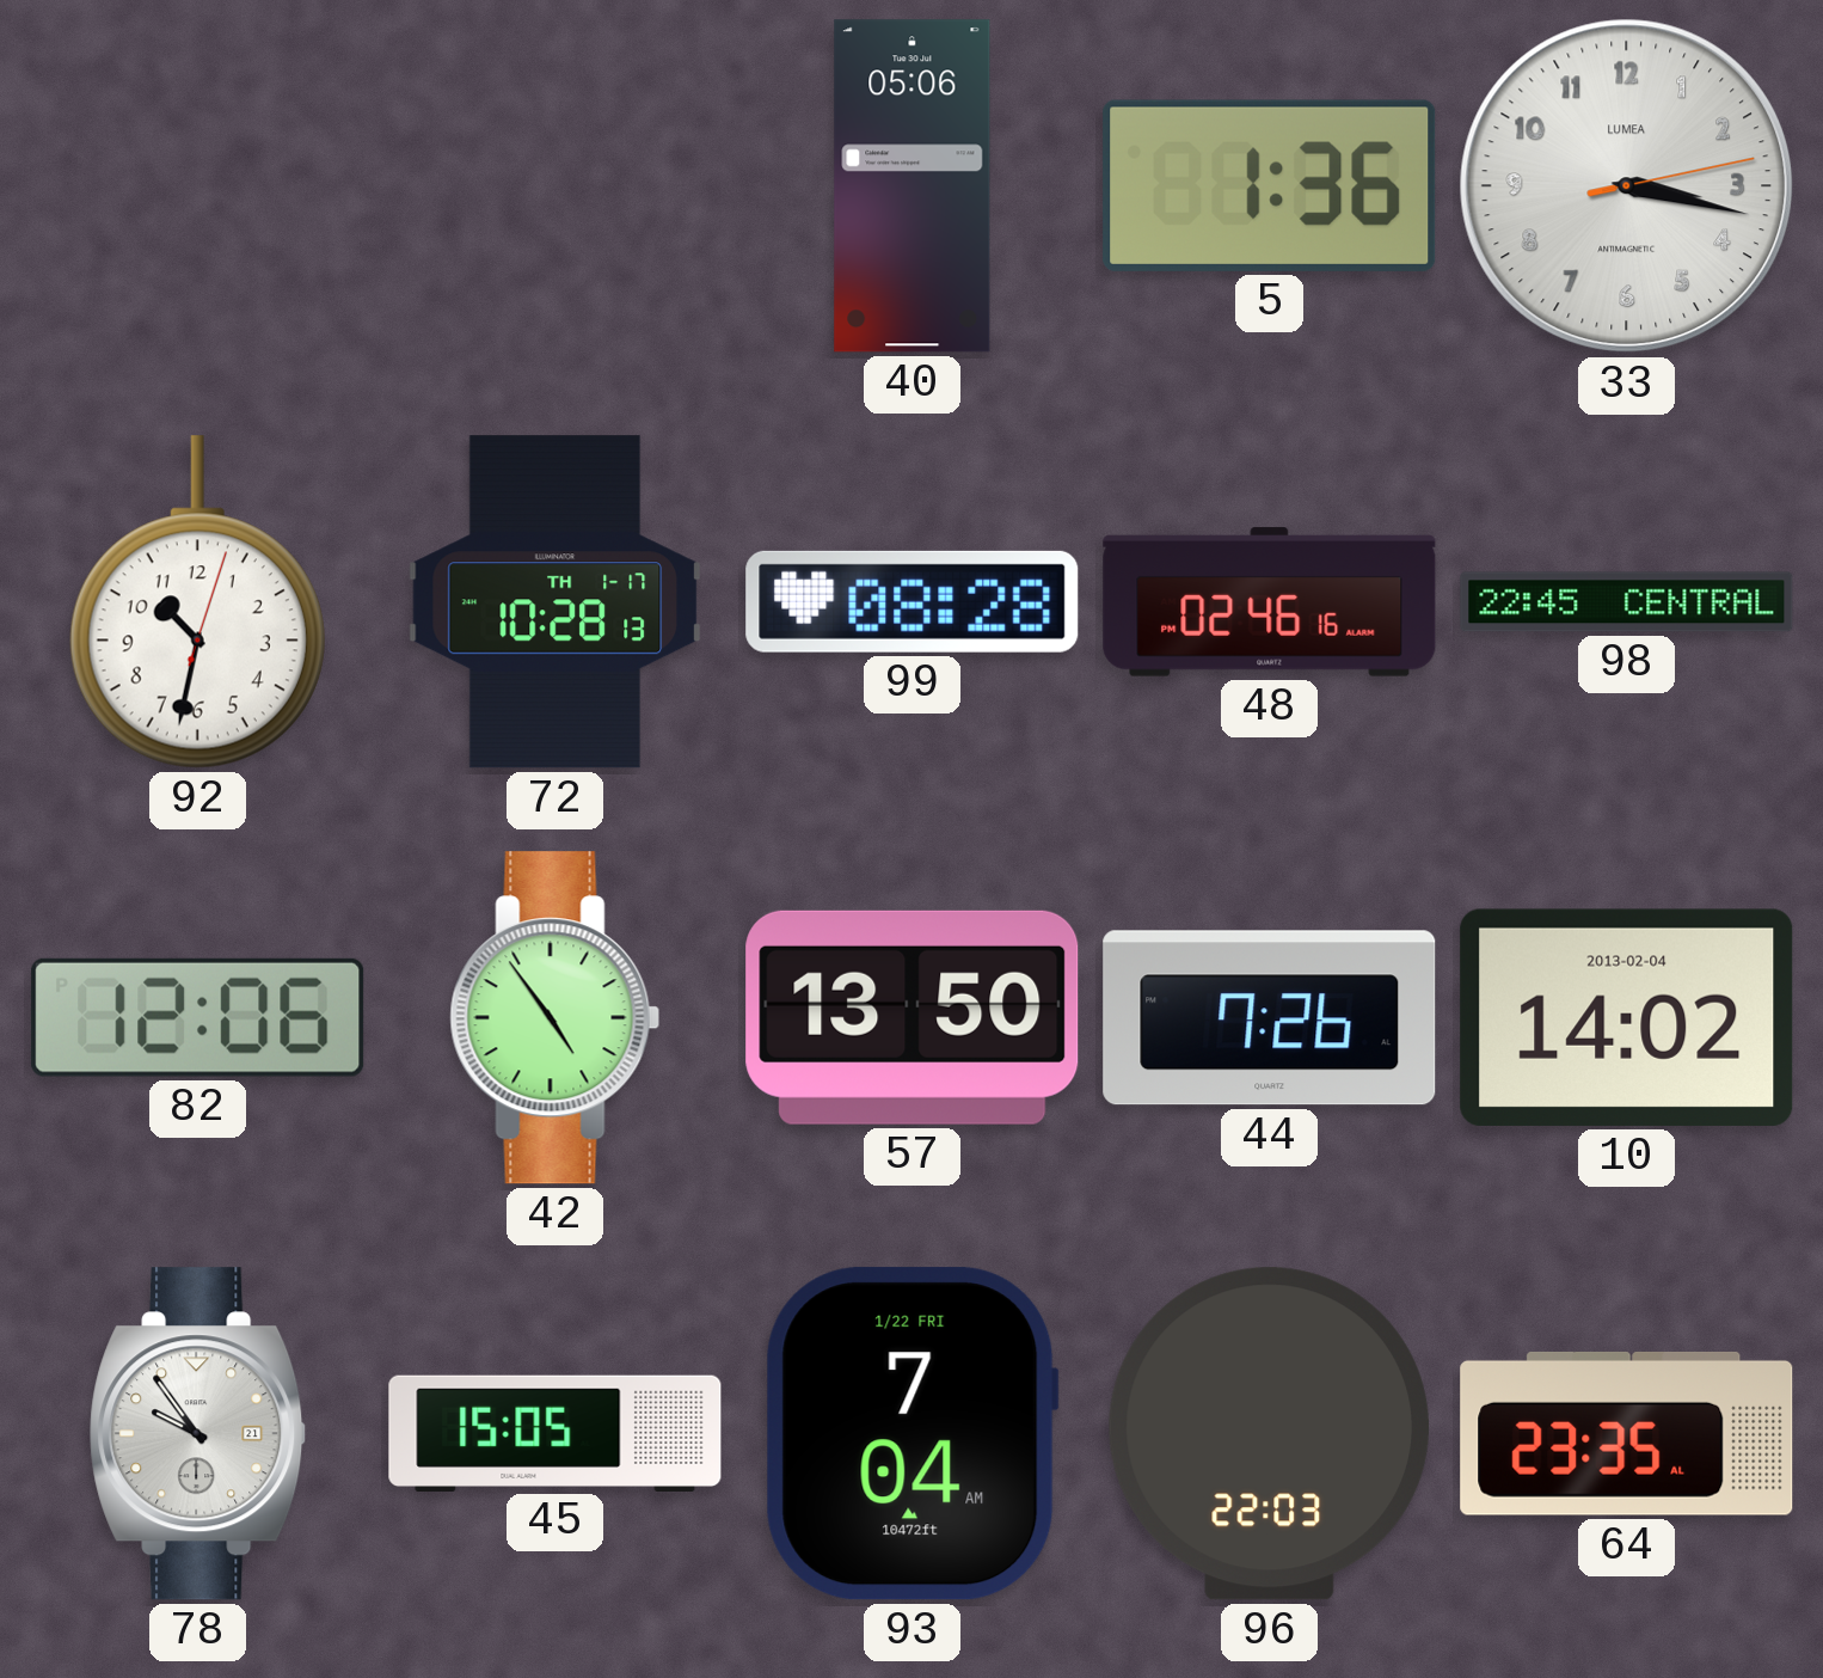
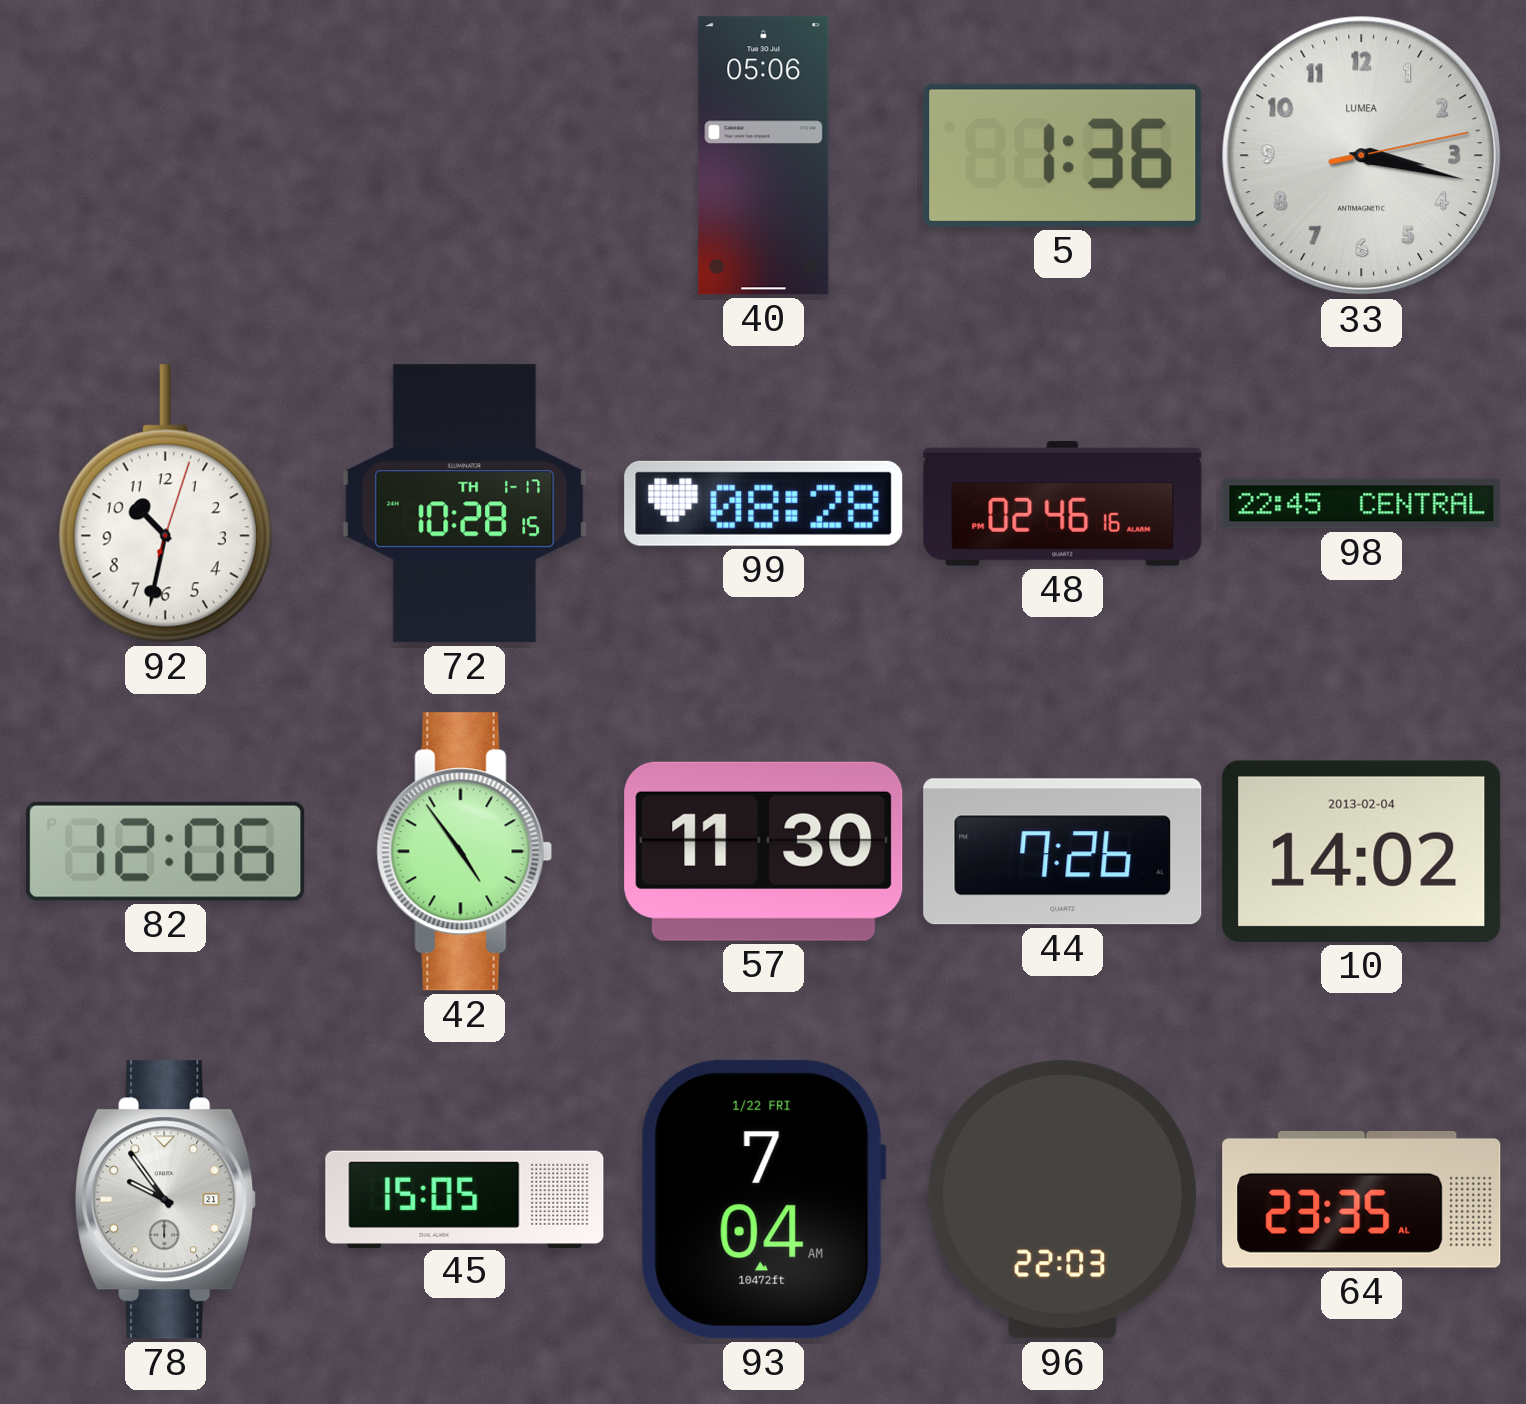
72: 10:28:13 -> 10:28:15 (465, 504)
57: 13:50 -> 11:30 (764, 851)
